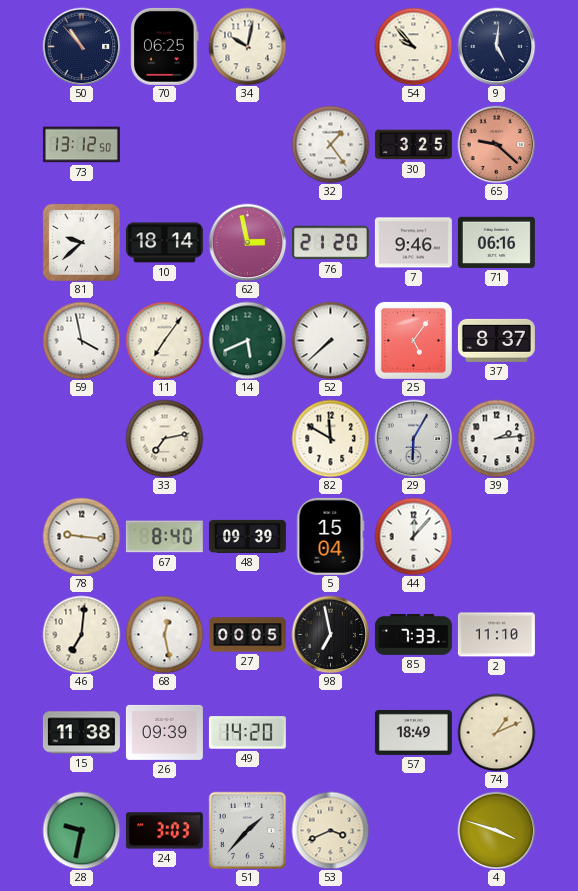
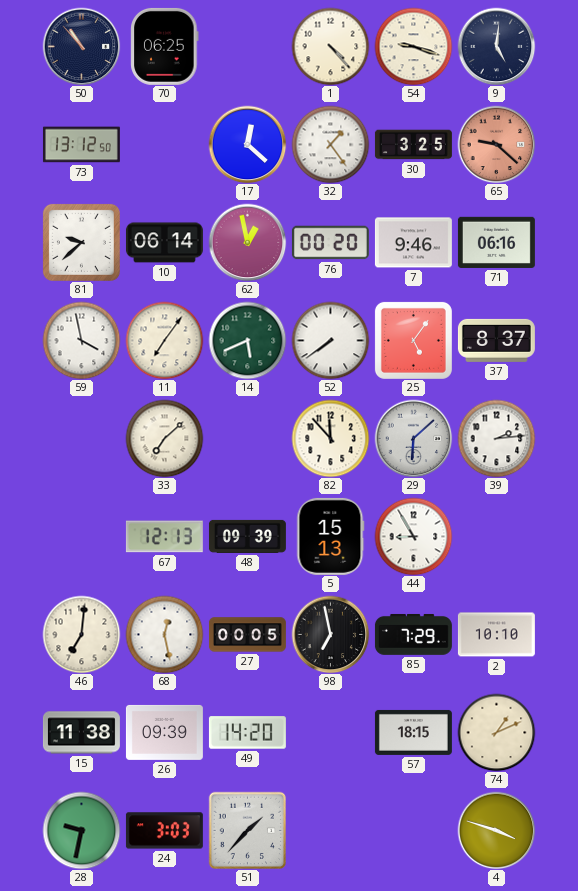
34: 10:02 -> none (247, 46)
1: none -> 4:23 (330, 46)
54: 9:53 -> 9:18 (413, 46)
17: none -> 12:22 (247, 144)
10: 18:14 -> 06:14 (164, 243)
62: 2:58 -> 12:58 (247, 242)
76: 21:20 -> 00:20 (330, 243)
52: 7:38 -> 7:39 (330, 340)
33: 7:13 -> 7:08 (164, 438)
82: 11:50 -> 11:53 (330, 438)
29: 6:05 -> 6:08 (413, 438)
78: 9:16 -> none (81, 536)
67: 8:40 -> 12:13 (164, 537)
5: 15:04 -> 15:13 (331, 536)
44: 12:07 -> 8:55 (413, 536)
85: 7:33 -> 7:29 (413, 634)
2: 11:10 -> 10:10 (496, 635)
57: 18:49 -> 18:15 (413, 732)
53: 3:41 -> none (330, 830)
